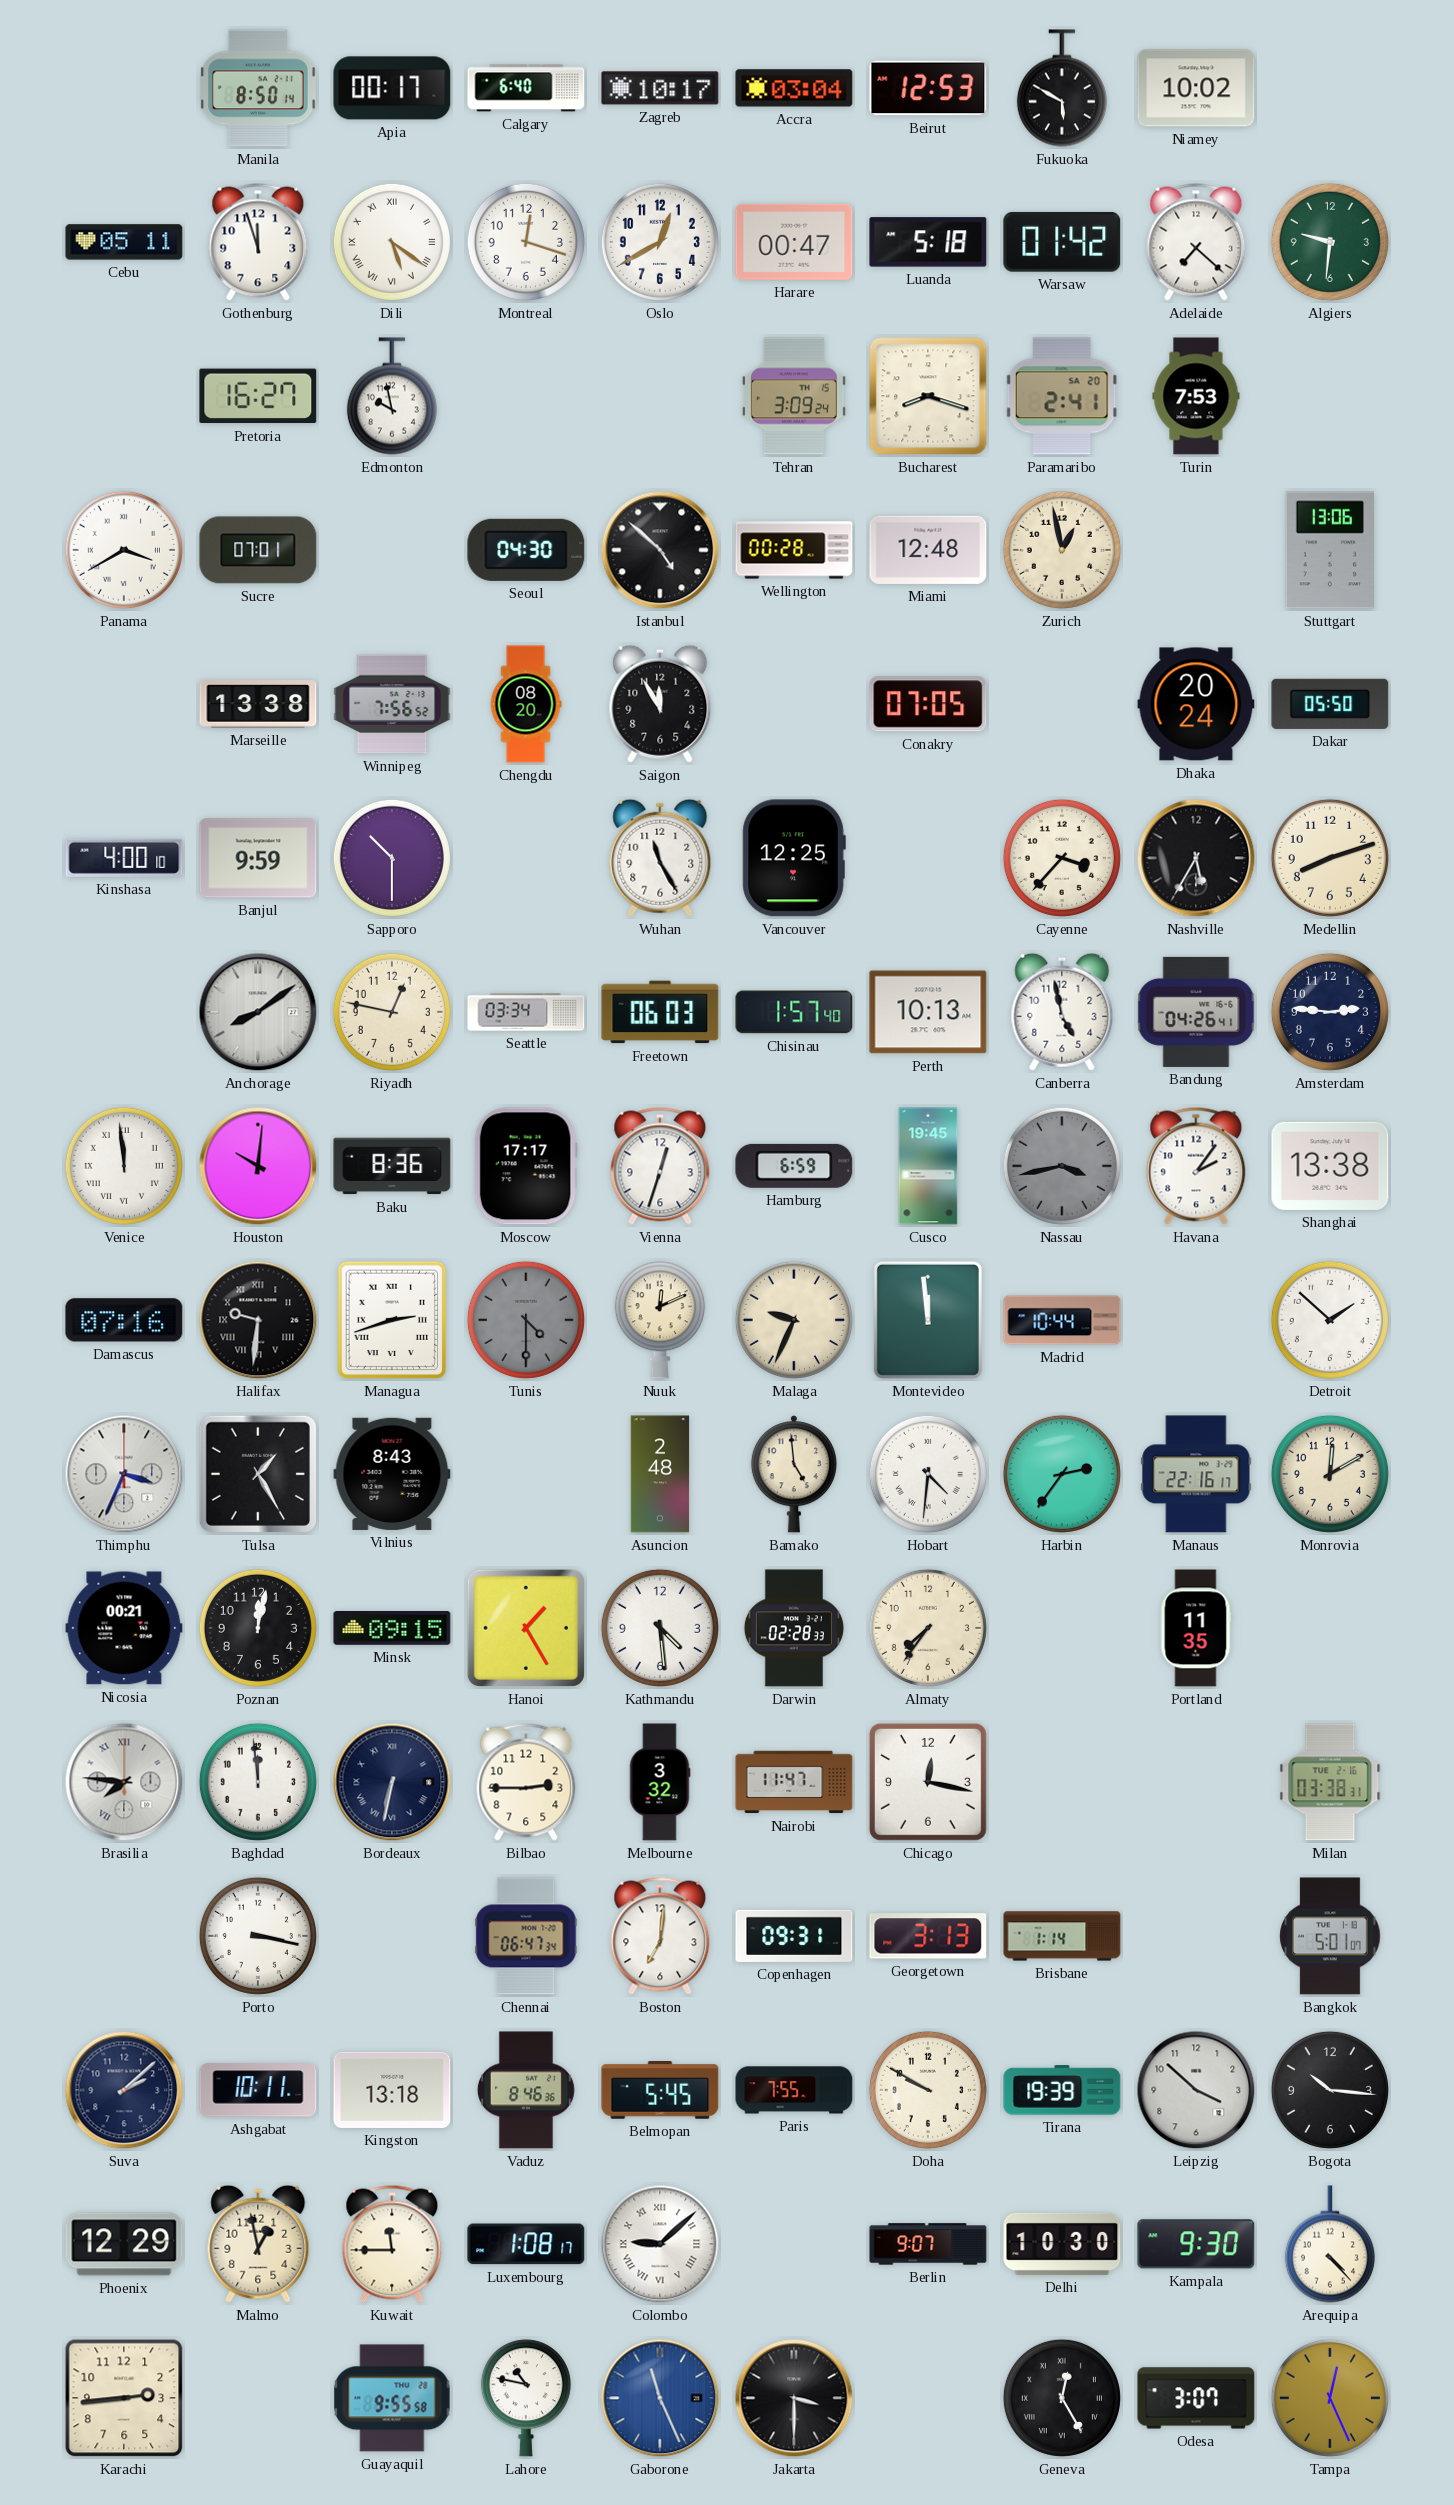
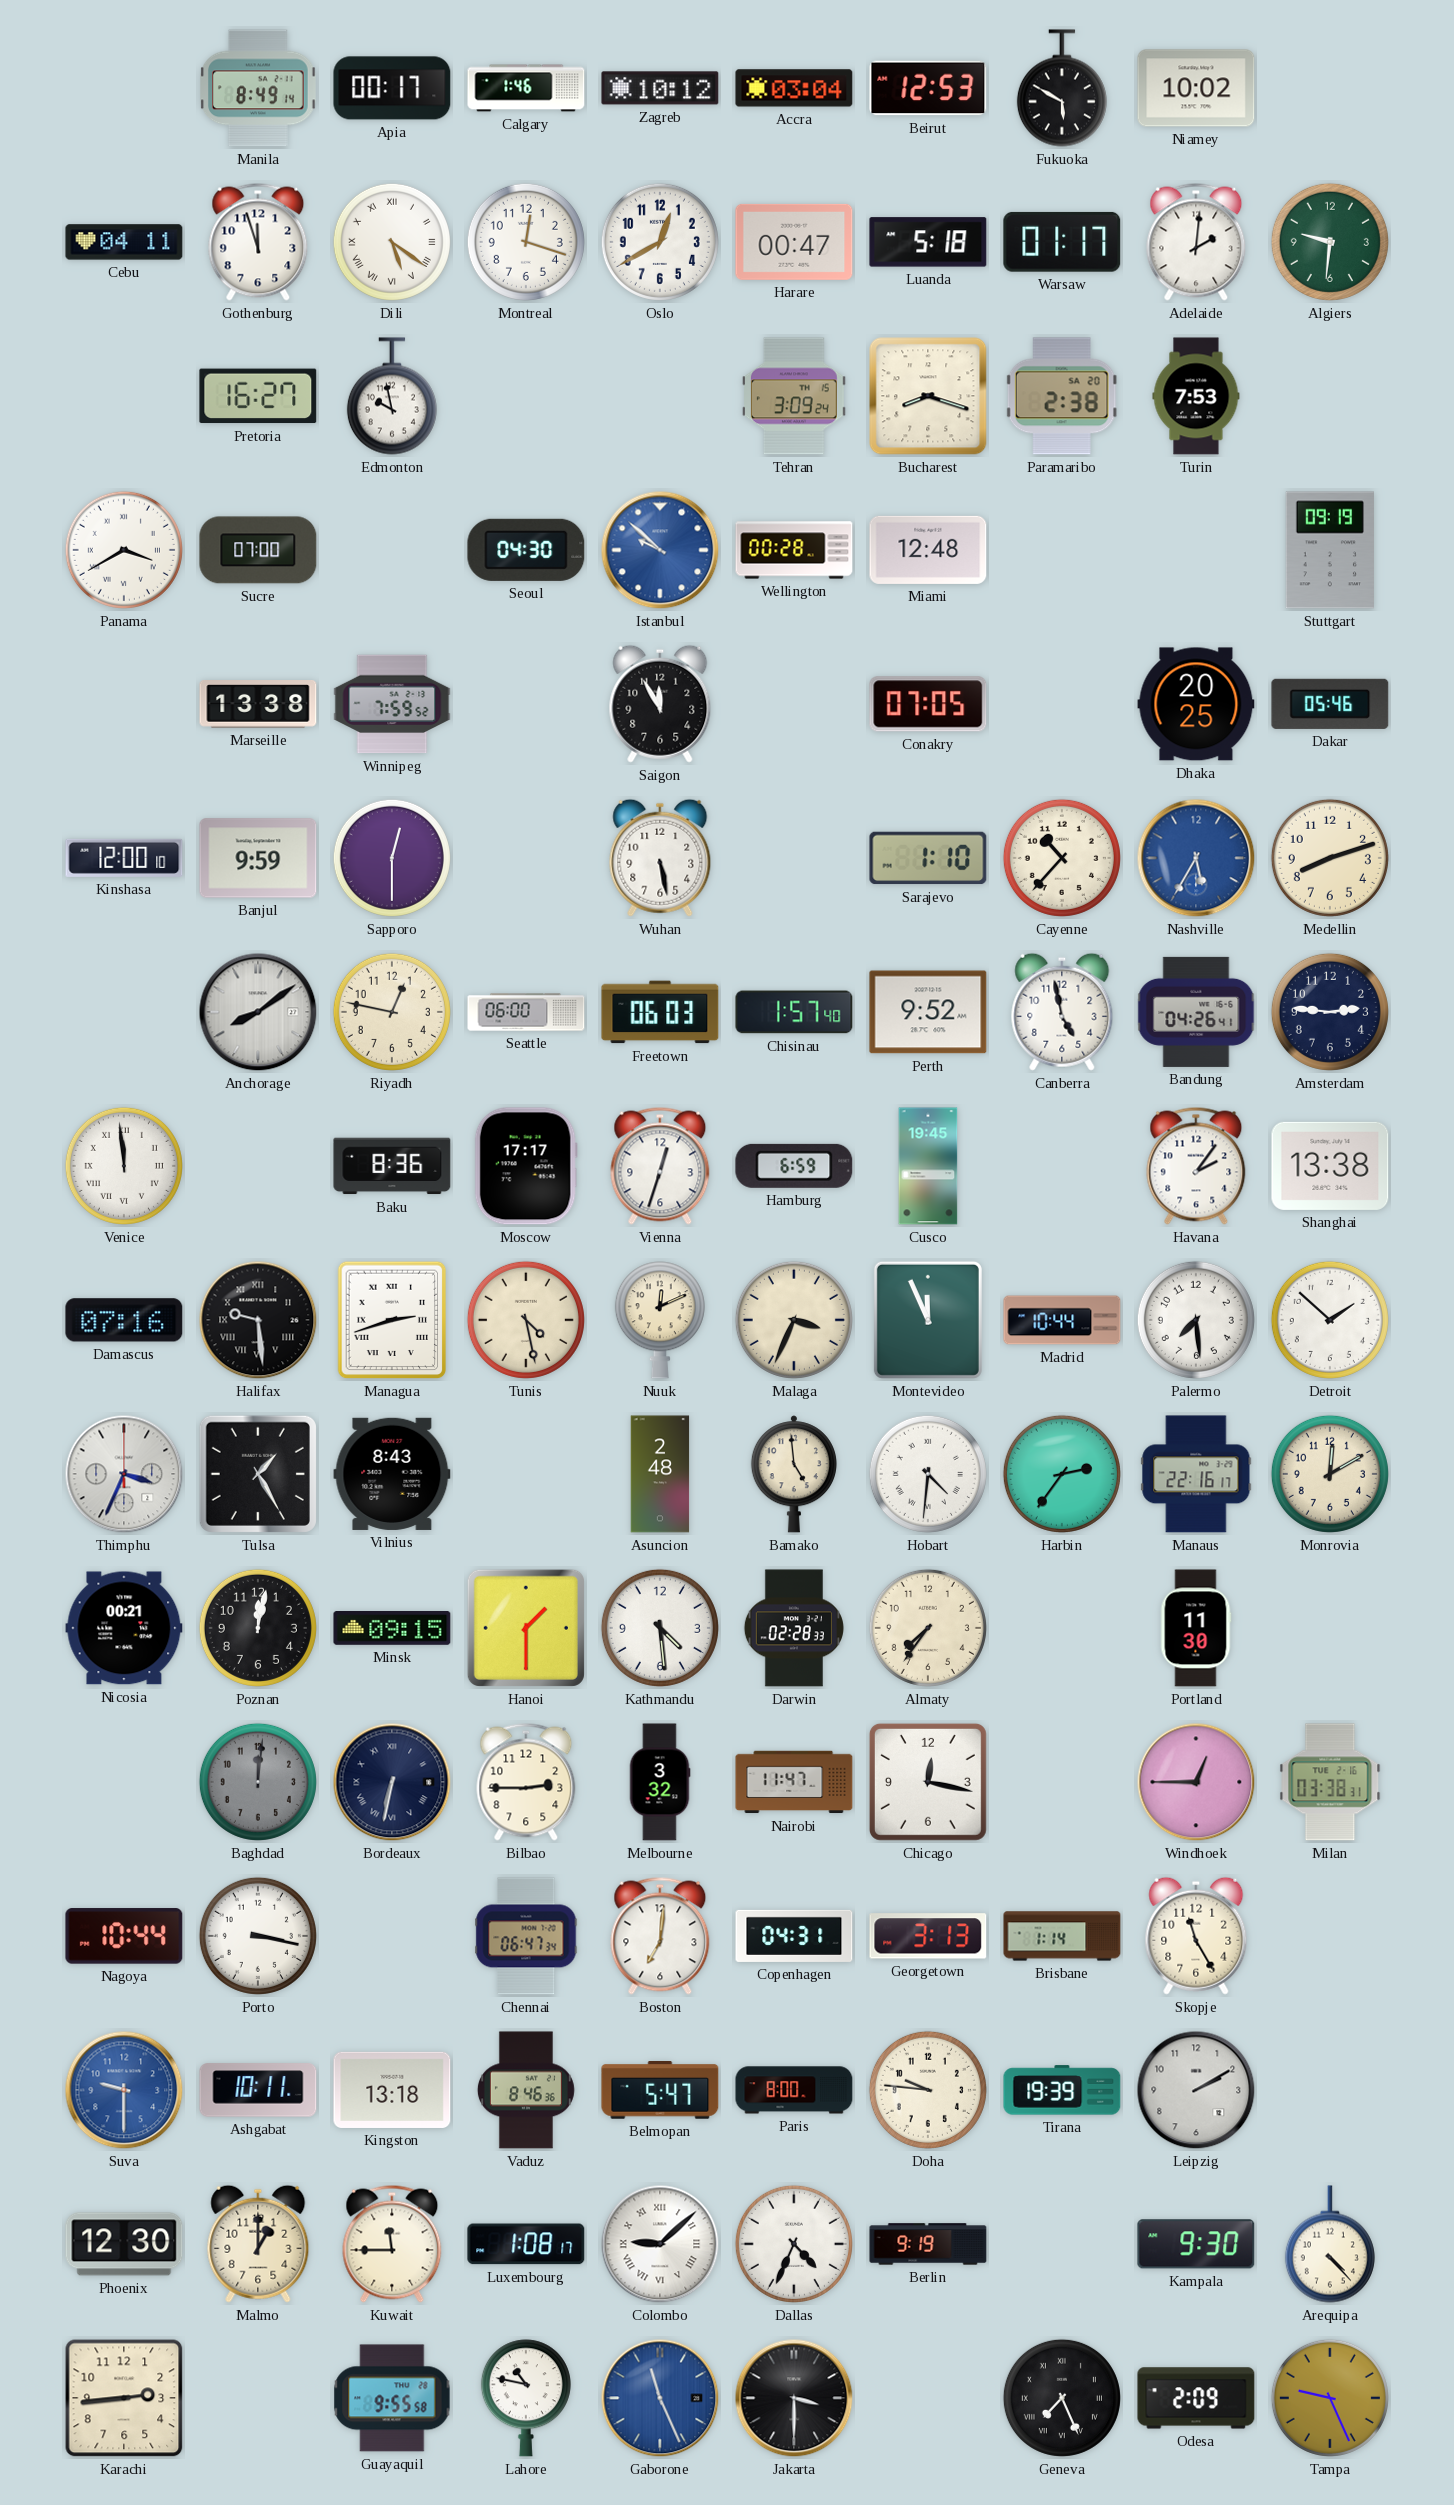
Manila: 8:50 -> 8:49 (258, 88)
Calgary: 6:40 -> 1:46 (526, 88)
Zagreb: 10:17 -> 10:12 (660, 88)
Cebu: 05:11 -> 04:11 (124, 242)
Warsaw: 01:42 -> 01:17 (1062, 242)
Adelaide: 7:22 -> 2:01 (1196, 242)
Paramaribo: 2:41 -> 2:38 (1062, 396)
Sucre: 07:01 -> 07:00 (258, 550)
Istanbul: 4:52 -> 9:52 (660, 550)
Istanbul dial: black -> blue (660, 550)
Zurich: 12:58 -> none (1062, 550)
Stuttgart: 13:06 -> 09:19 (1330, 550)
Winnipeg: 7:56 -> 7:59 (392, 704)
Chengdu: 08:20 -> none (526, 704)
Dhaka: 20:24 -> 20:25 (1196, 704)
Dakar: 05:50 -> 05:46 (1330, 704)
Kinshasa: 4:00 -> 12:00 (124, 858)
Sapporo: 10:30 -> 12:30 (392, 858)
Wuhan: 11:25 -> 5:28 (660, 858)
Vancouver: 12:25 -> none (794, 858)
Sarajevo: none -> 1:10 (928, 858)
Cayenne: 3:37 -> 10:37 (1062, 858)
Nashville dial: black -> blue (1196, 858)
Seattle: 03:34 -> 06:00 (526, 1012)
Perth: 10:13 -> 9:52 (928, 1012)
Houston: 10:01 -> none (258, 1166)
Nassau: 3:43 -> none (1062, 1166)
Halifax: 9:31 -> 9:29 (258, 1320)
Tunis: 4:30 -> 4:28 (526, 1320)
Tunis dial: grey -> cream (526, 1320)
Malaga: 9:34 -> 3:34 (794, 1320)
Montevideo: 11:59 -> 11:56 (928, 1320)
Palermo: none -> 7:29 (1196, 1320)
Hanoi: 1:25 -> 1:30 (526, 1628)
Portland: 11:35 -> 11:30 (1196, 1628)
Brasilia: 7:46 -> none (124, 1782)
Baghdad: 11:59 -> 12:01 (258, 1782)
Baghdad dial: white -> grey (258, 1782)
Windhoek: none -> 12:45 (1196, 1782)
Nagoya: none -> 10:44 (124, 1936)
Copenhagen: 09:31 -> 04:31 (794, 1936)
Skopje: none -> 11:25 (1196, 1936)
Bangkok: 5:01 -> none (1330, 1936)
Suva: 2:08 -> 9:30 (124, 2090)
Suva dial: navy -> blue (124, 2090)
Belmopan: 5:45 -> 5:47 (660, 2091)
Paris: 7:55 -> 8:00 (794, 2090)
Doha: 9:50 -> 9:46 (928, 2090)
Leipzig: 3:52 -> 2:10 (1196, 2090)
Bogota: 10:16 -> none (1330, 2090)
Phoenix: 12:29 -> 12:30 (124, 2244)
Malmo: 12:58 -> 1:00 (258, 2244)
Dallas: none -> 4:34 (794, 2244)
Berlin: 9:07 -> 9:19 (928, 2244)
Delhi: 10:30 -> none (1062, 2244)
Geneva: 12:25 -> 7:26 (1062, 2398)
Odesa: 3:07 -> 2:09 (1196, 2398)
Tampa: 12:26 -> 9:26 (1330, 2398)
